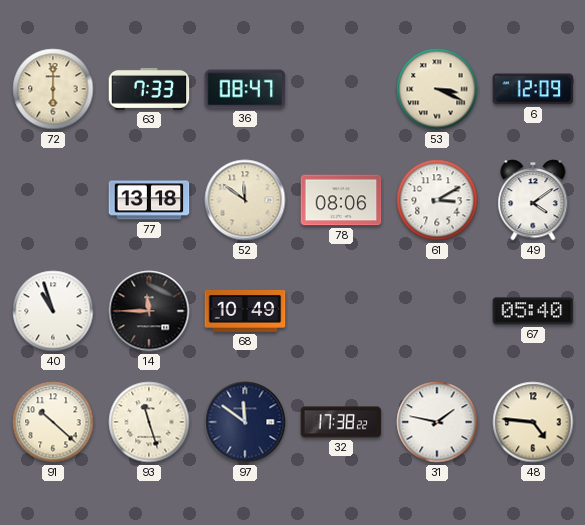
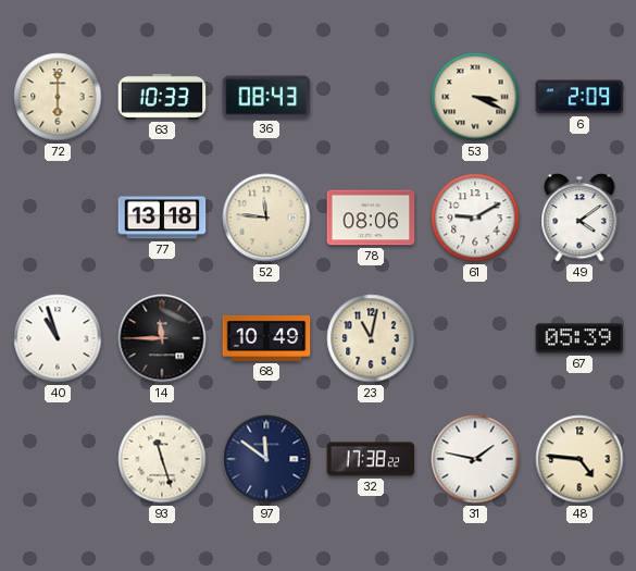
63: 7:33 -> 10:33 (162, 97)
36: 08:47 -> 08:43 (266, 97)
6: 12:09 -> 2:09 (579, 97)
52: 11:51 -> 11:46 (266, 218)
61: 3:10 -> 9:10 (475, 218)
23: none -> 11:02 (371, 338)
67: 05:40 -> 05:39 (579, 338)
91: 10:22 -> none (53, 422)
